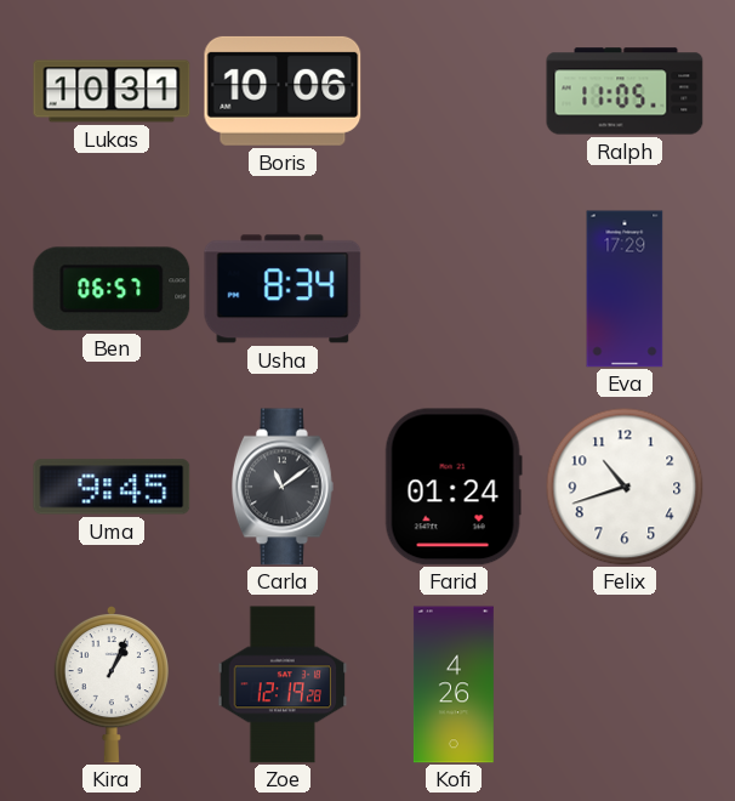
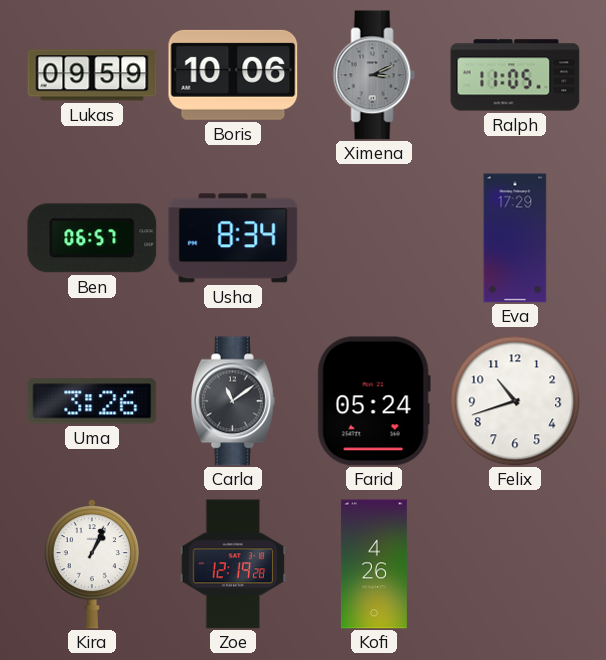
Lukas: 10:31 -> 09:59 (92, 75)
Ximena: none -> 3:11 (374, 75)
Uma: 9:45 -> 3:26 (92, 401)
Farid: 01:24 -> 05:24 (374, 401)
